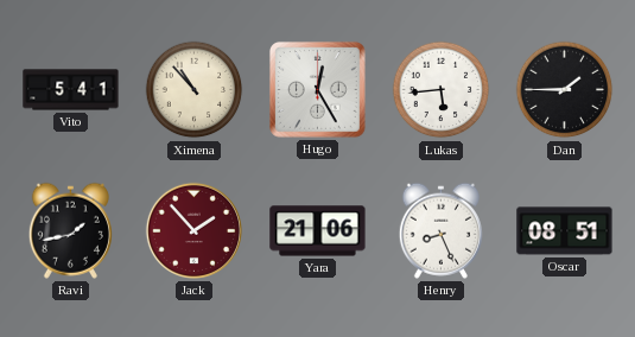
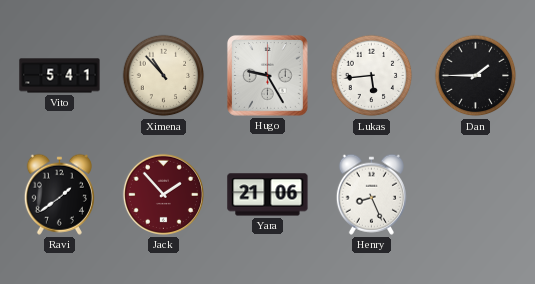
Hugo: 12:25 -> 9:25 (267, 75)
Ravi: 1:43 -> 1:39 (59, 194)
Oscar: 08:51 -> none (565, 231)
